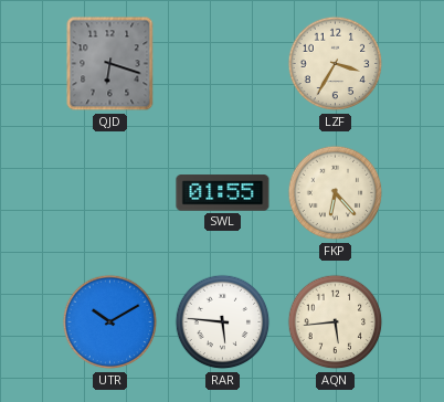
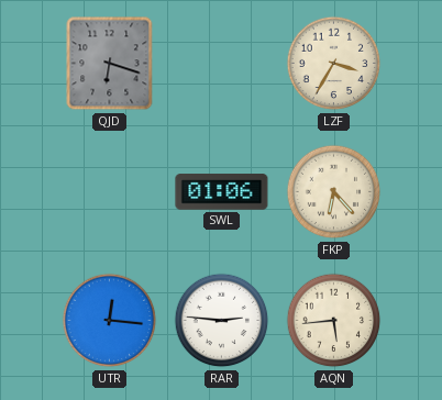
SWL: 01:55 -> 01:06 (222, 192)
UTR: 10:10 -> 12:16 (110, 321)
RAR: 5:46 -> 2:46 (222, 321)
